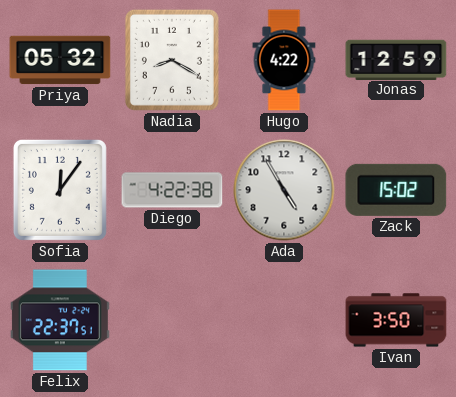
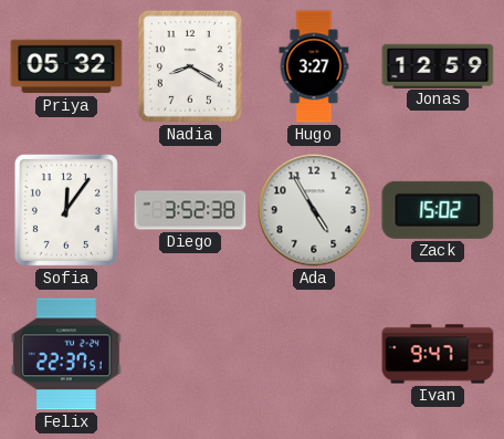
Hugo: 4:22 -> 3:27 (314, 66)
Diego: 4:22 -> 3:52 (190, 210)
Ivan: 3:50 -> 9:47 (438, 354)
